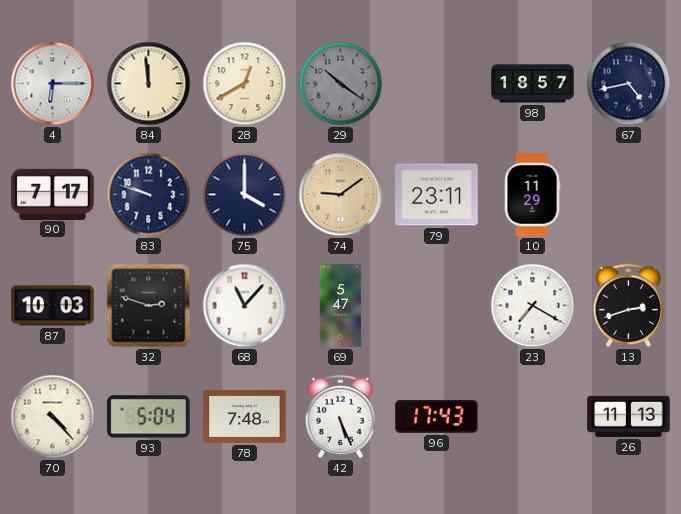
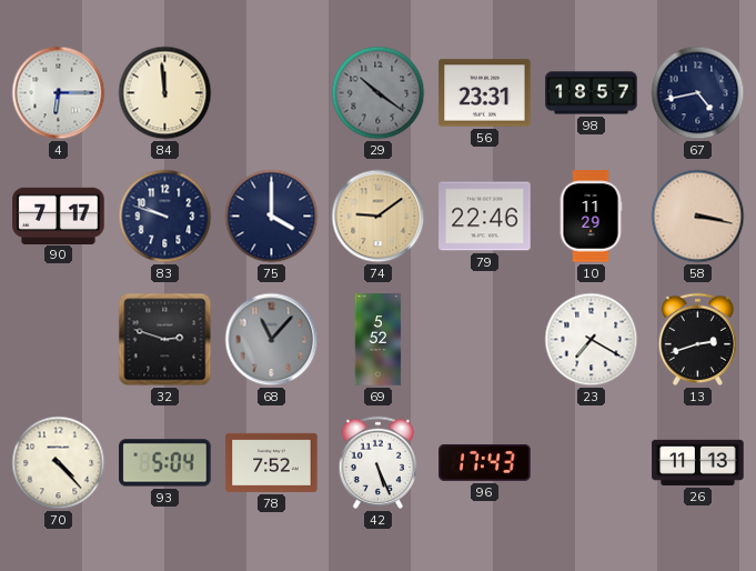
28: 12:40 -> none (245, 84)
56: none -> 23:31 (485, 93)
79: 23:11 -> 22:46 (485, 217)
58: none -> 3:17 (698, 217)
87: 10:03 -> none (53, 306)
68 dial: white -> grey (272, 340)
69: 5:47 -> 5:52 (379, 340)
78: 7:48 -> 7:52 (272, 462)
